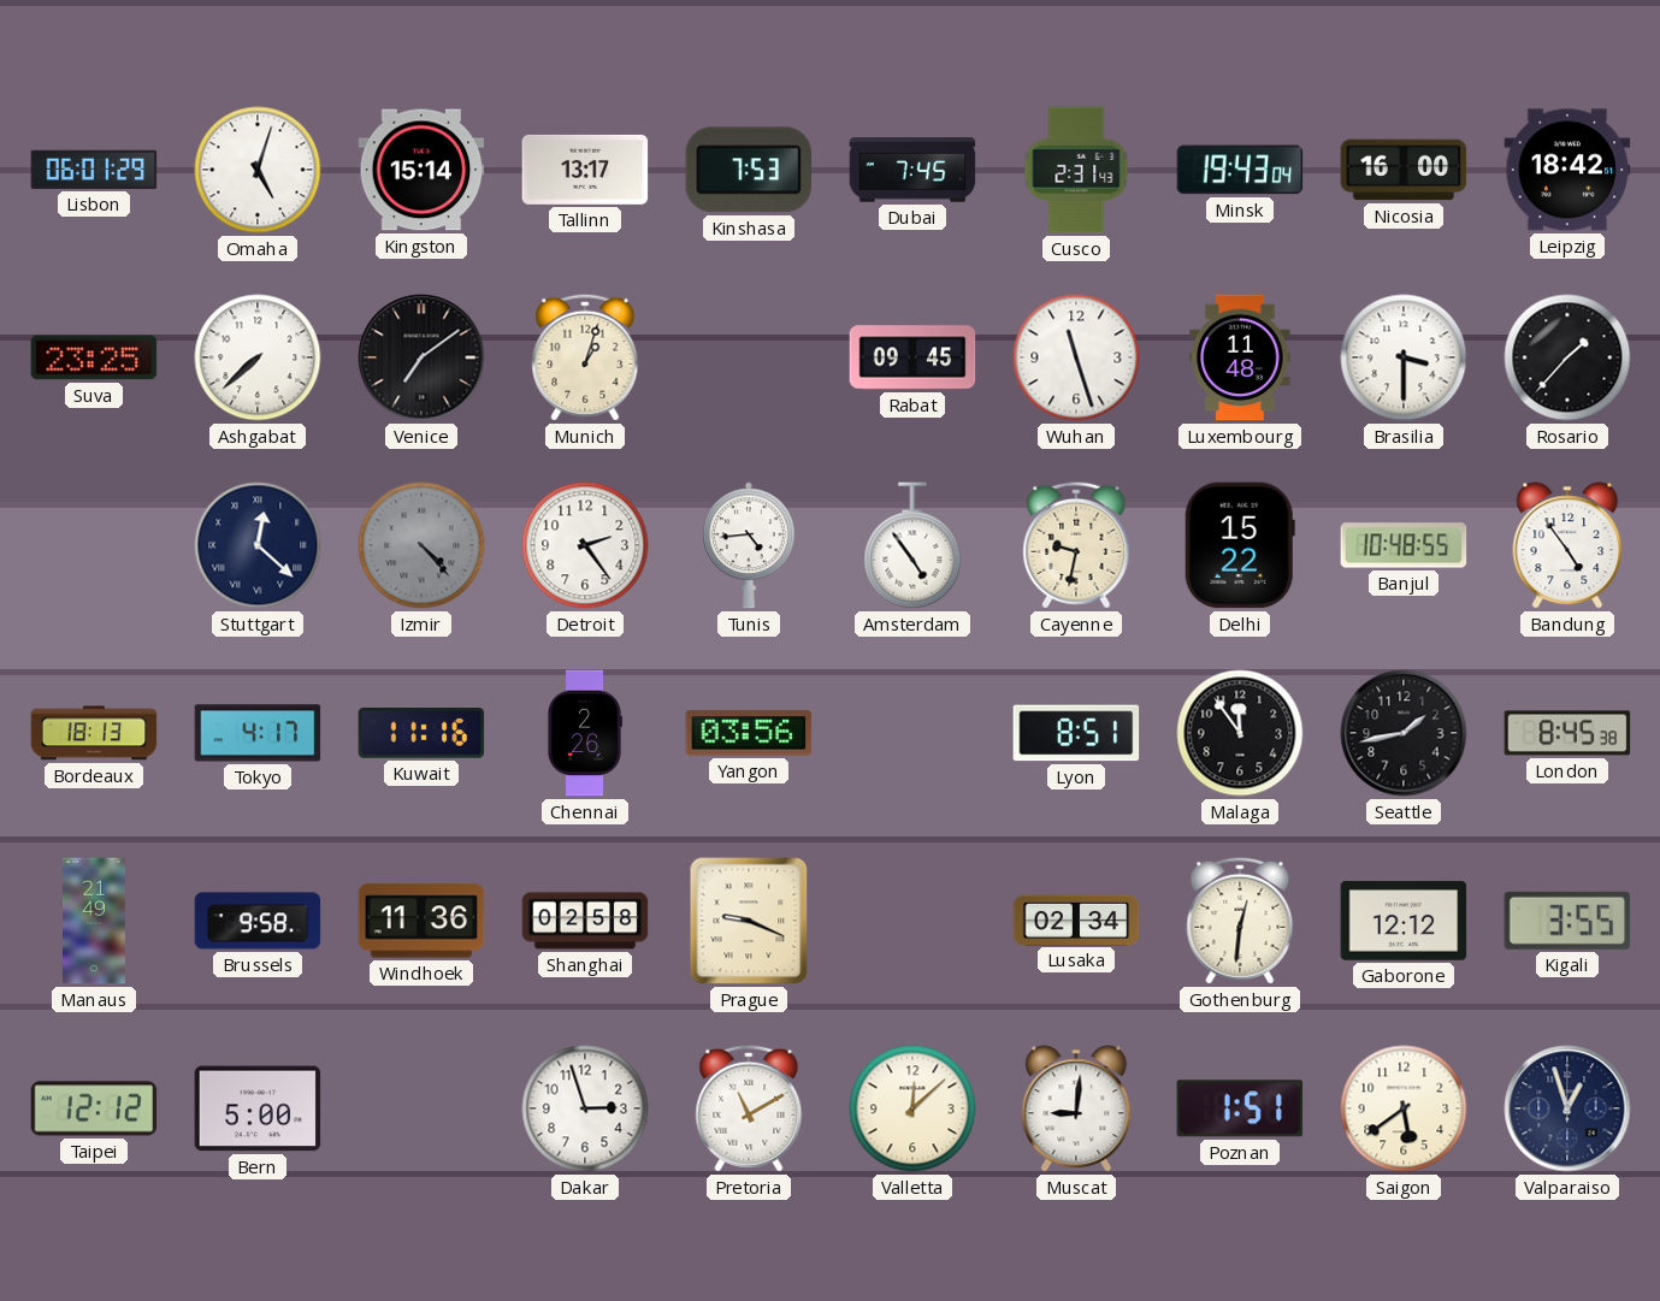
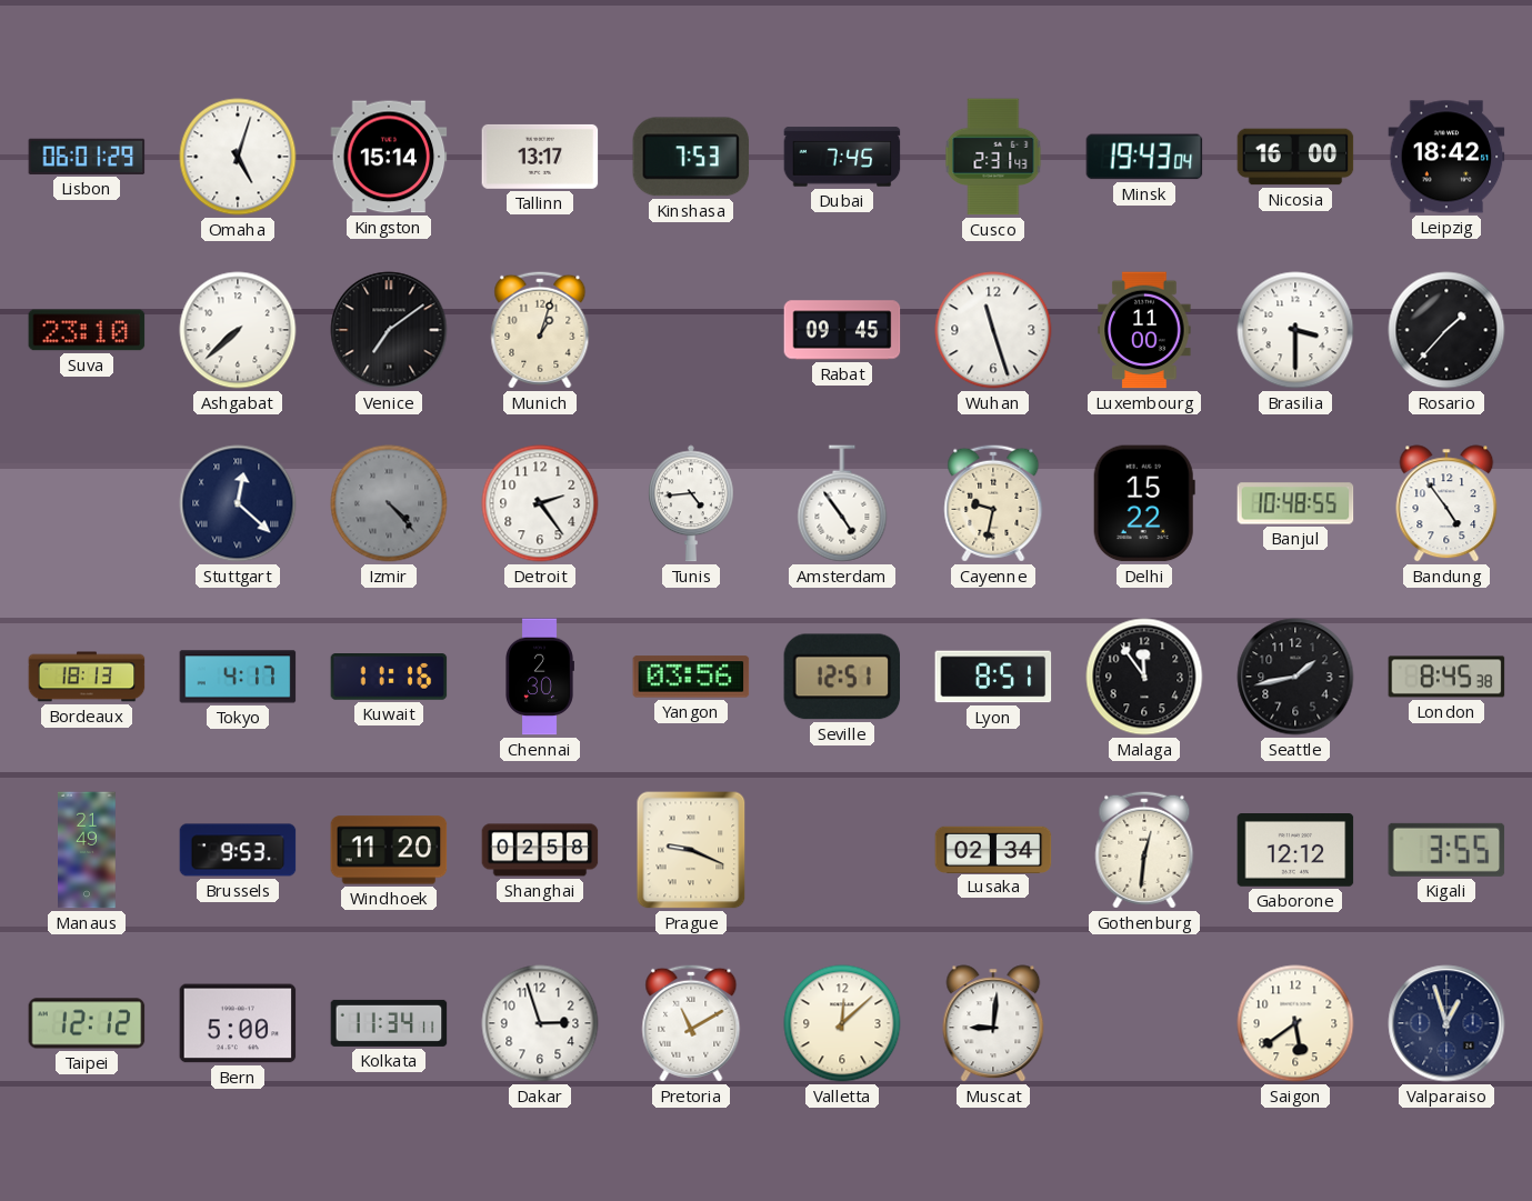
Suva: 23:25 -> 23:10 (87, 330)
Luxembourg: 11:48 -> 11:00 (1144, 330)
Chennai: 2:26 -> 2:30 (540, 677)
Seville: none -> 12:51 (842, 677)
Brussels: 9:58 -> 9:53 (238, 850)
Windhoek: 11:36 -> 11:20 (389, 850)
Kolkata: none -> 11:34 (389, 1023)
Poznan: 1:51 -> none (1240, 1108)
